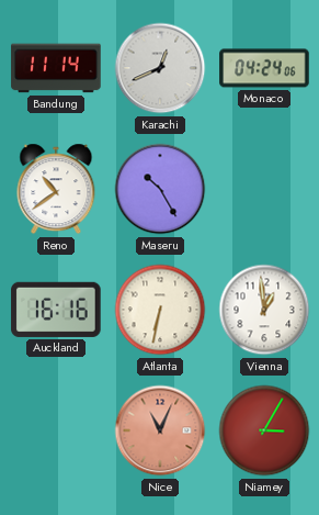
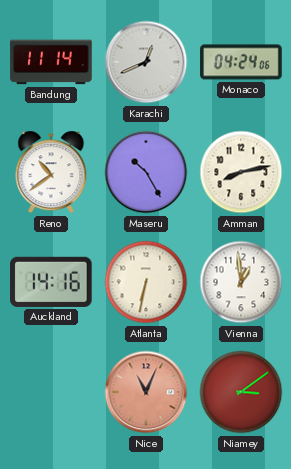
Amman: none -> 8:13 (241, 172)
Auckland: 16:16 -> 14:16 (51, 282)
Niamey: 3:05 -> 3:09 (241, 392)
